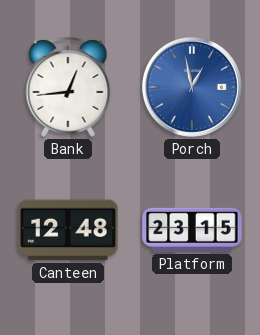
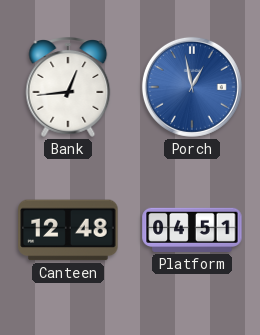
Platform: 23:15 -> 04:51 (192, 230)
